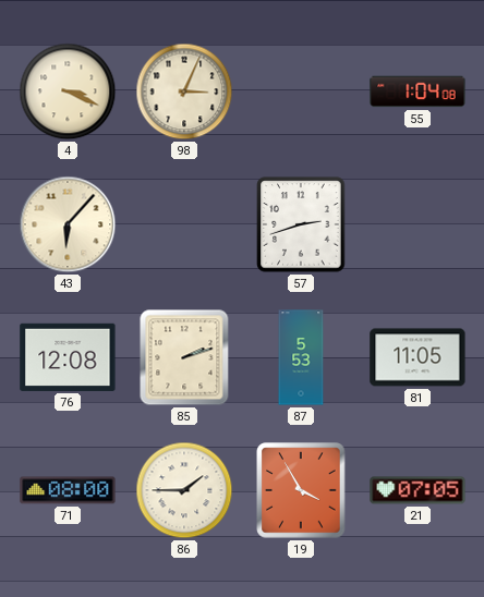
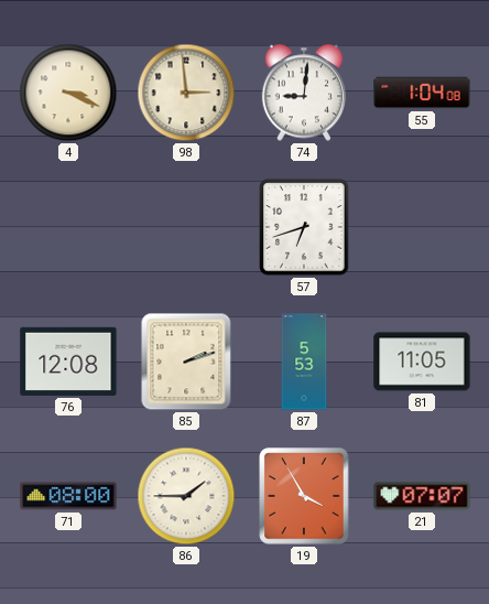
98: 3:04 -> 2:59 (186, 93)
74: none -> 9:01 (304, 93)
43: 6:07 -> none (68, 224)
57: 2:42 -> 6:42 (304, 227)
21: 07:05 -> 07:07 (422, 496)
